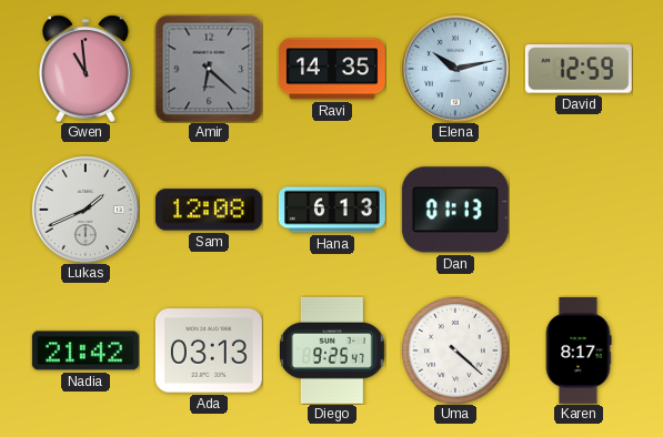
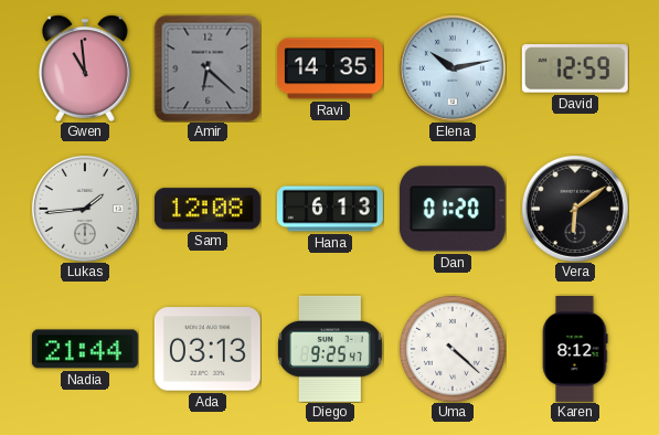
Lukas: 1:41 -> 1:44 (85, 209)
Dan: 01:13 -> 01:20 (453, 209)
Vera: none -> 6:09 (575, 209)
Nadia: 21:42 -> 21:44 (85, 349)
Karen: 8:17 -> 8:12 (575, 349)
